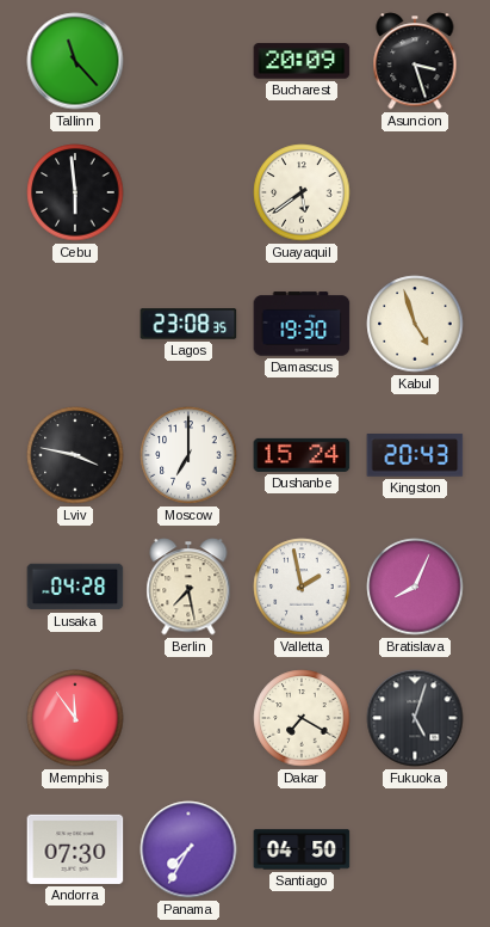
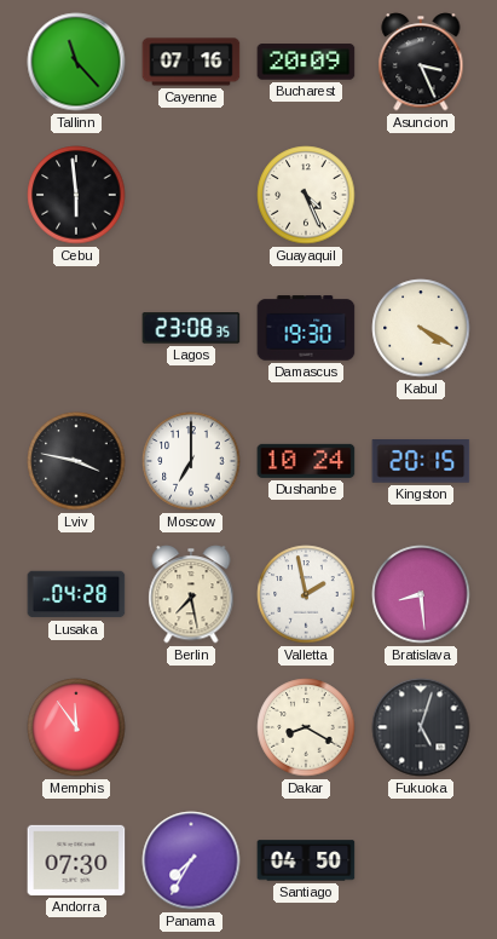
Cayenne: none -> 07:16 (191, 62)
Asuncion: 3:27 -> 3:26 (421, 62)
Guayaquil: 5:39 -> 4:26 (306, 195)
Kabul: 4:57 -> 4:20 (421, 328)
Dushanbe: 15:24 -> 10:24 (306, 461)
Kingston: 20:43 -> 20:15 (421, 462)
Bratislava: 8:04 -> 8:29 (421, 594)
Dakar: 7:20 -> 8:20 (306, 727)
